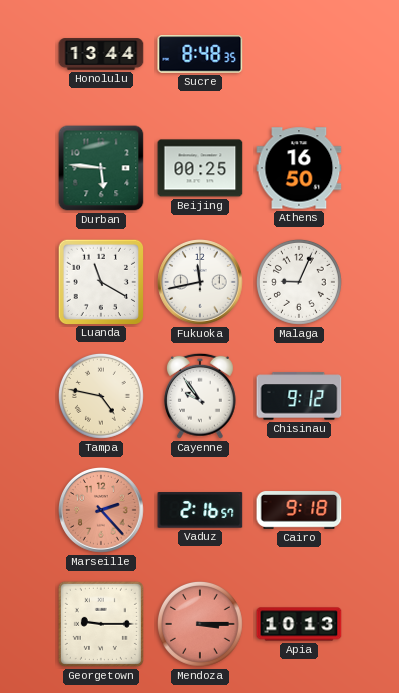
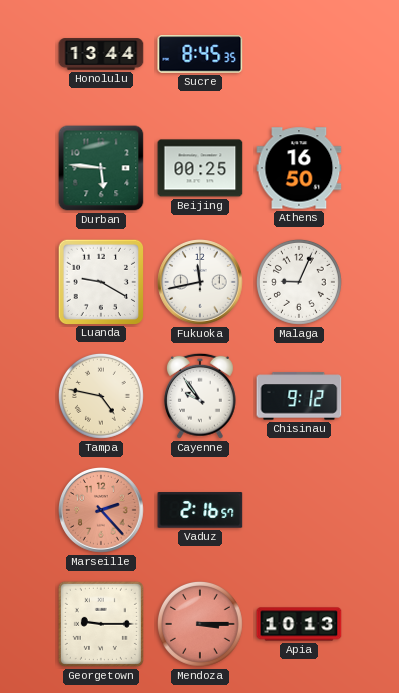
Sucre: 8:48 -> 8:45 (200, 54)
Luanda: 11:20 -> 9:20 (100, 281)
Cairo: 9:18 -> none (299, 510)
